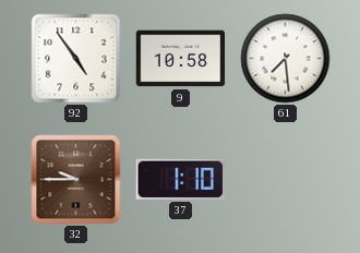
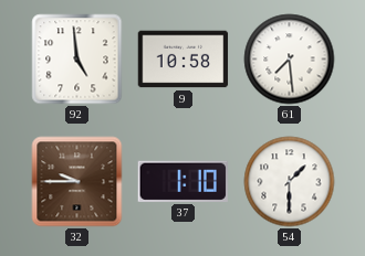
92: 4:54 -> 4:59 (77, 60)
54: none -> 1:30 (290, 182)
